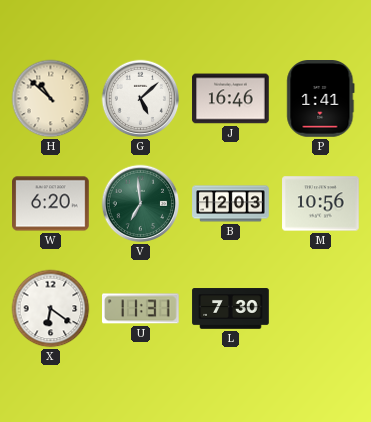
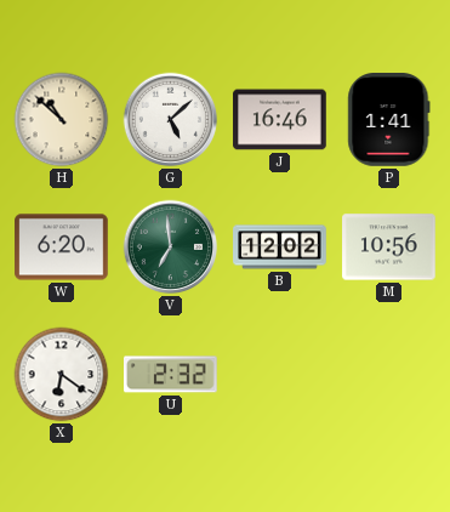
B: 12:03 -> 12:02 (280, 248)
U: 11:31 -> 2:32 (171, 375)
L: 7:30 -> none (231, 309)
